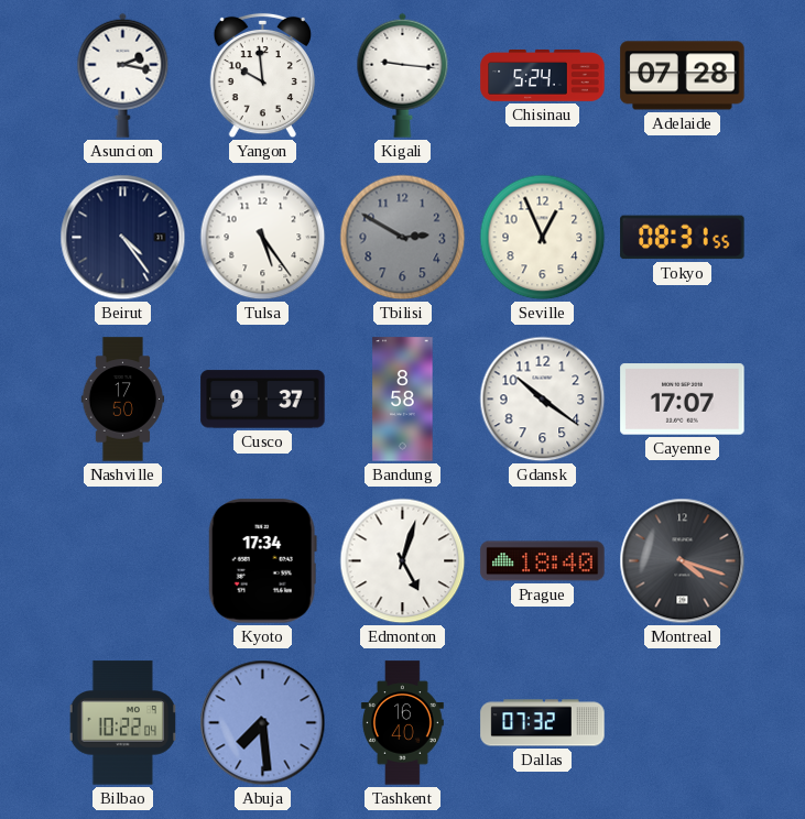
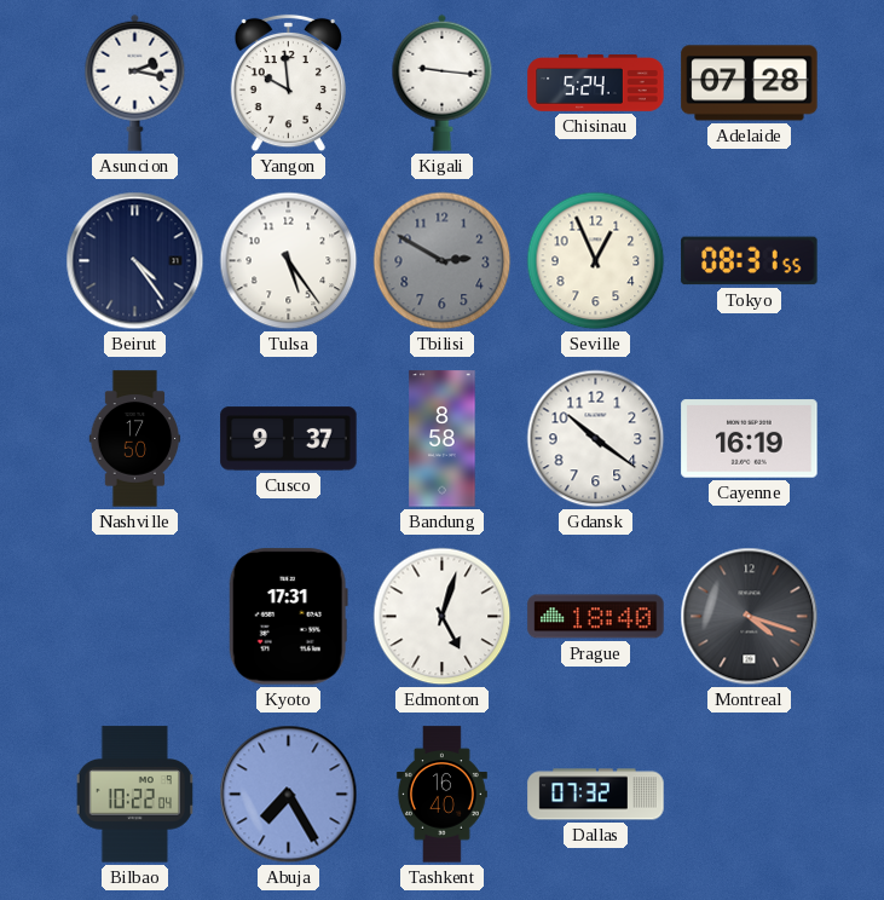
Cayenne: 17:07 -> 16:19 (750, 439)
Kyoto: 17:34 -> 17:31 (288, 617)
Abuja: 7:29 -> 7:25 (289, 795)
